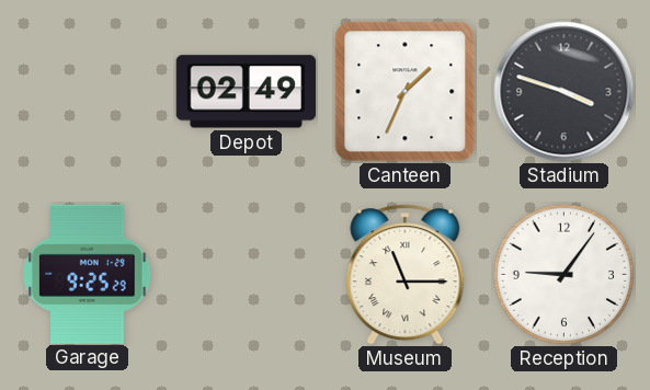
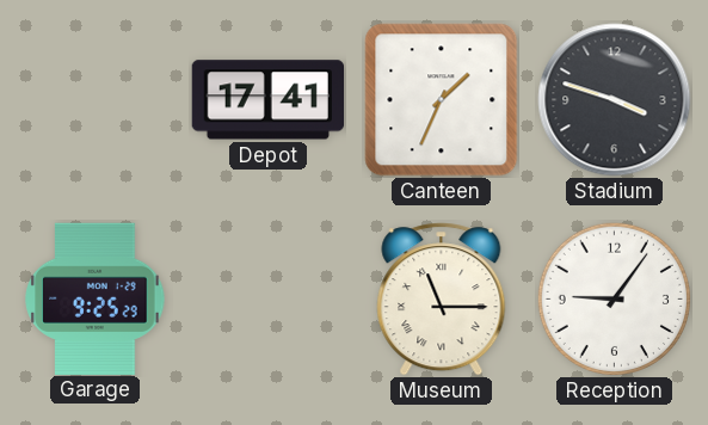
Depot: 02:49 -> 17:41 (267, 100)
